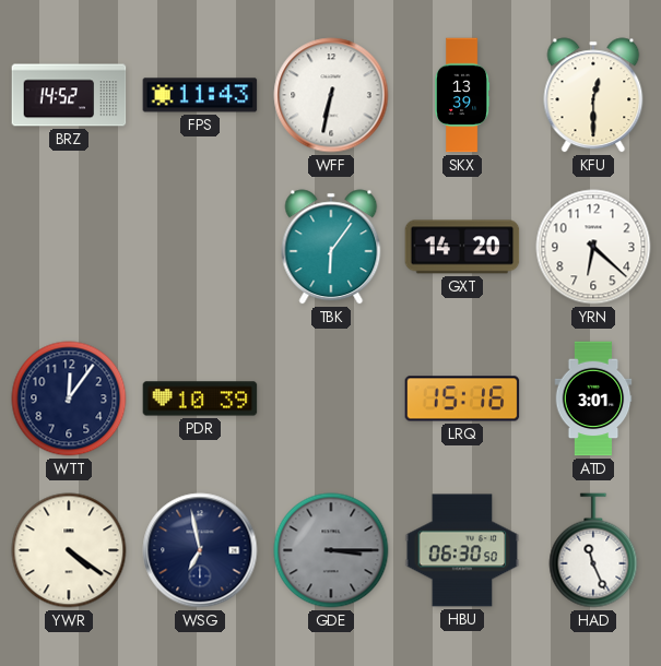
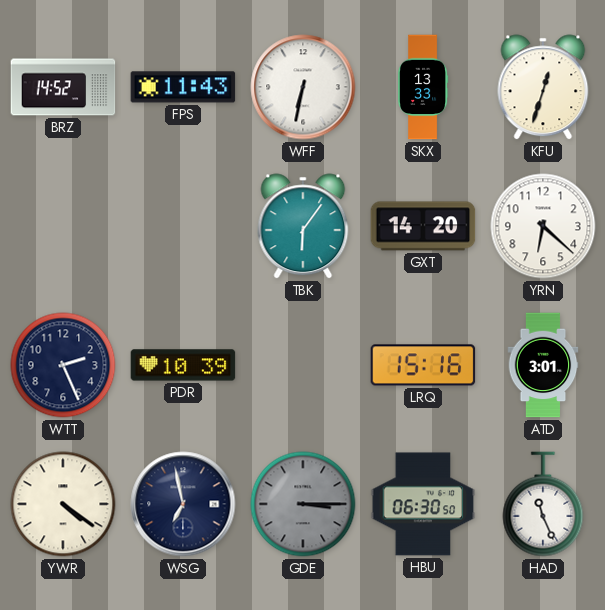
SKX: 13:39 -> 13:33 (424, 87)
KFU: 12:30 -> 12:33 (543, 87)
WTT: 12:06 -> 2:26 (63, 365)
